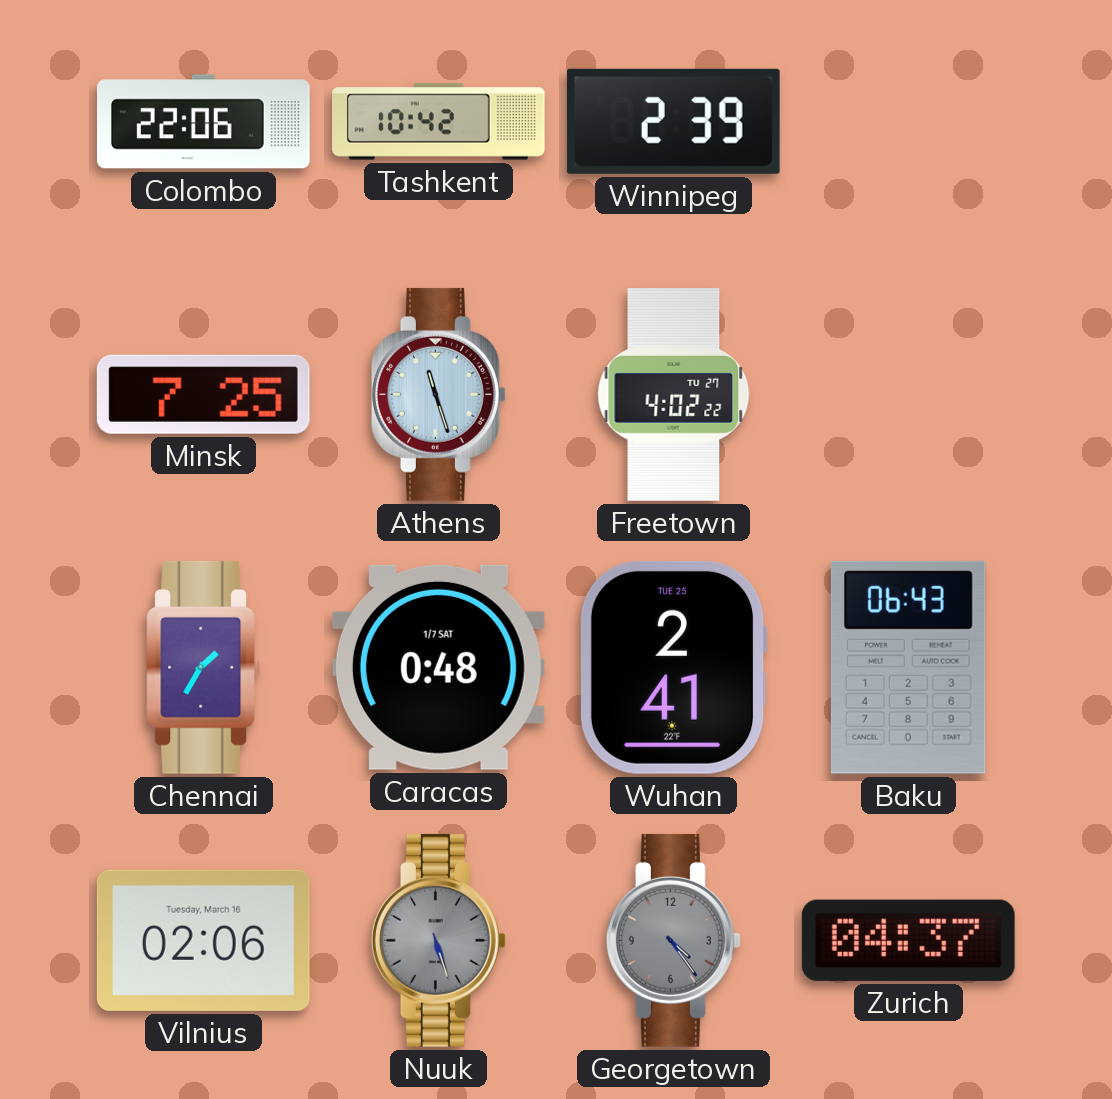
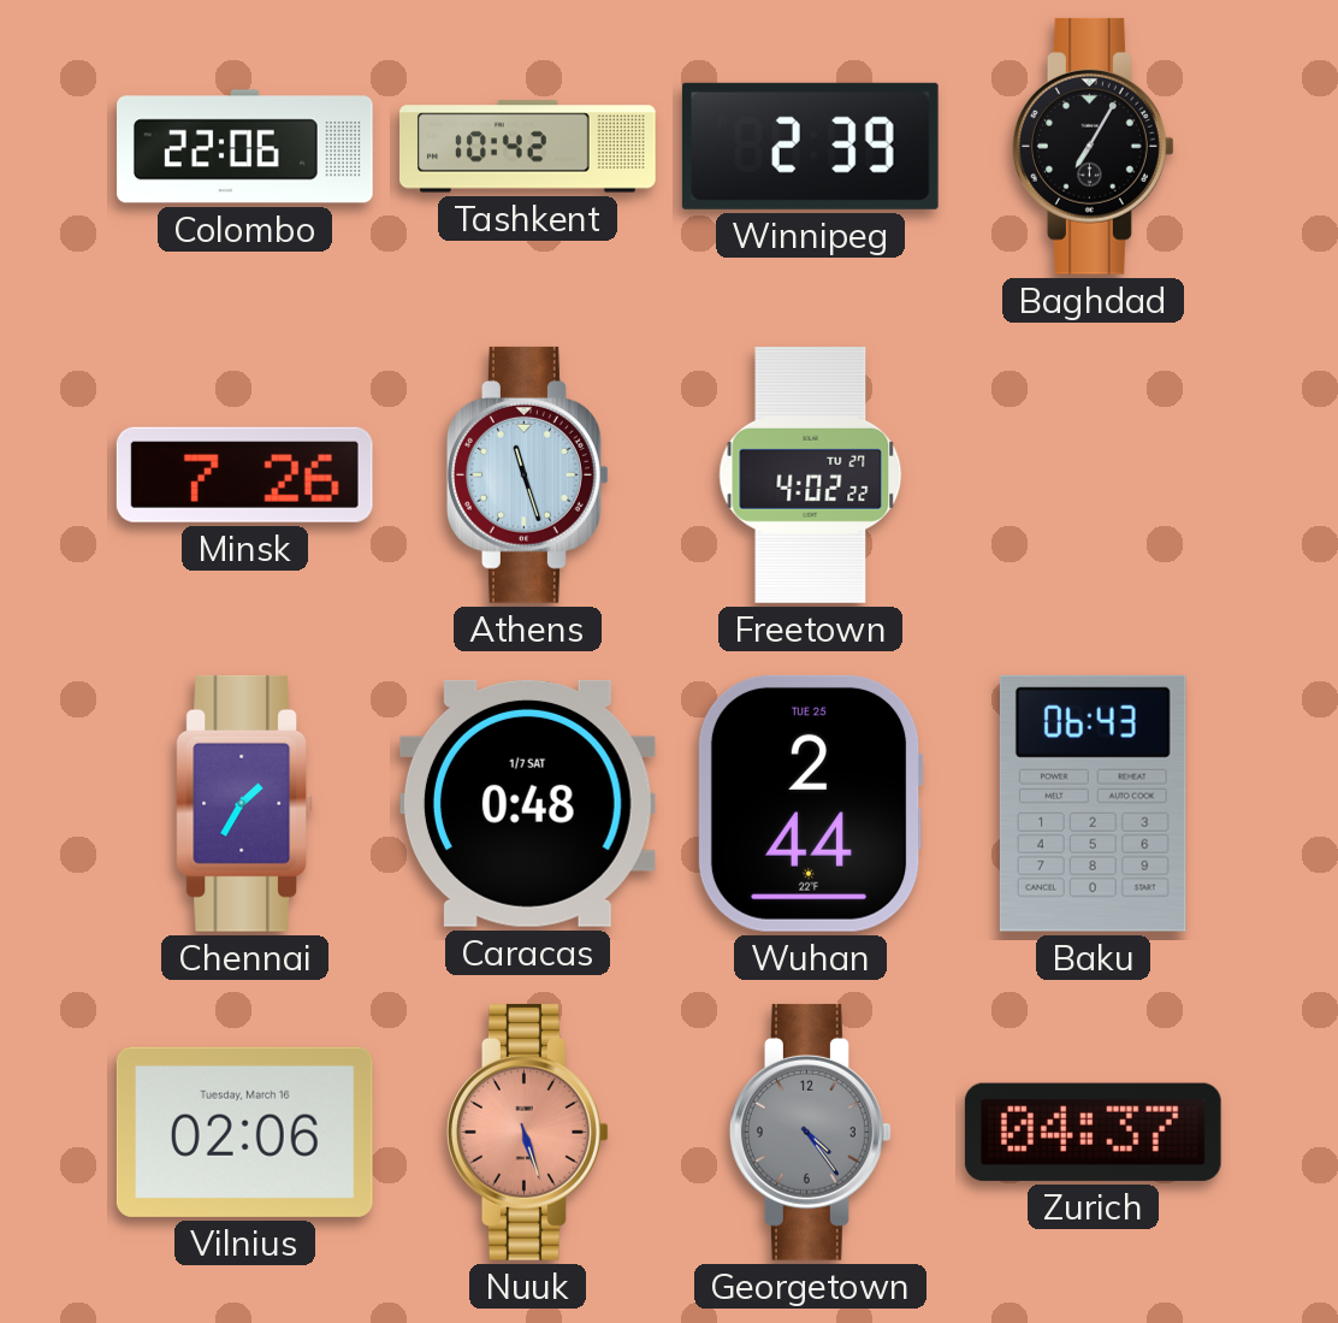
Baghdad: none -> 7:05 (1093, 146)
Minsk: 7:25 -> 7:26 (244, 474)
Wuhan: 2:41 -> 2:44 (810, 803)
Nuuk dial: grey -> salmon (527, 1132)
